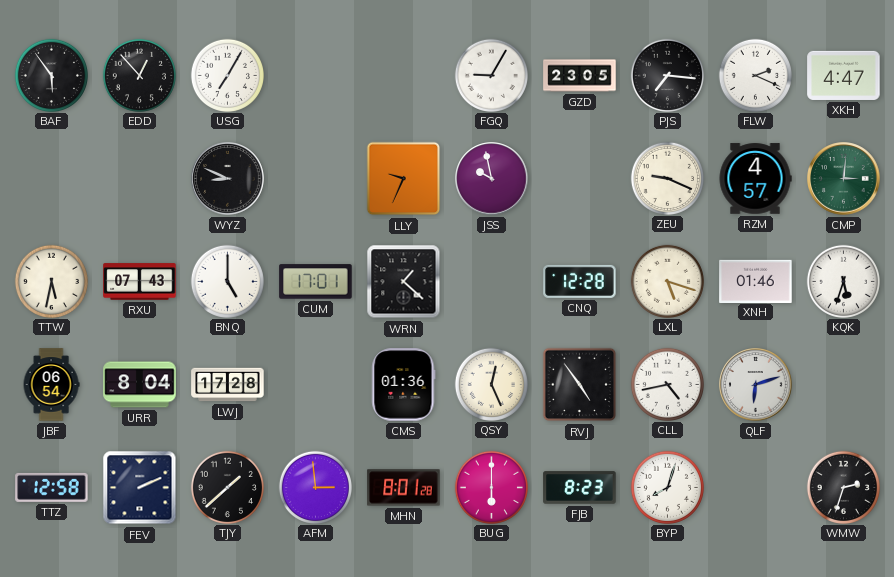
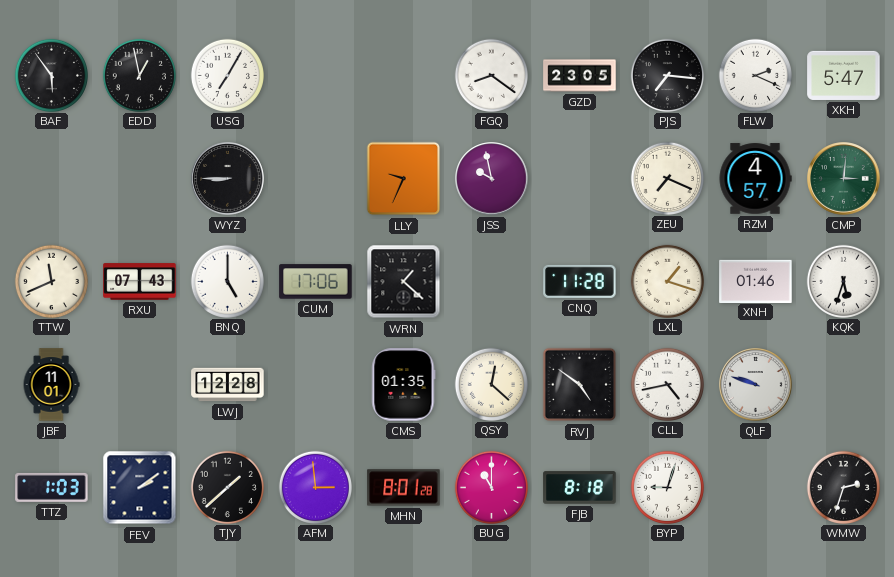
EDD: 12:53 -> 12:58 (139, 75)
FGQ: 9:05 -> 8:21 (491, 75)
XKH: 4:47 -> 5:47 (844, 75)
WYZ: 8:49 -> 8:45 (228, 179)
ZEU: 9:19 -> 7:19 (667, 178)
TTW: 5:32 -> 11:41 (51, 281)
CUM: 17:01 -> 17:06 (316, 282)
CNQ: 12:28 -> 11:28 (580, 281)
LXL: 5:18 -> 1:18 (667, 281)
JBF: 06:54 -> 11:01 (51, 385)
URR: 8:04 -> none (140, 385)
LWJ: 17:28 -> 12:28 (228, 385)
CMS: 01:36 -> 01:35 (404, 385)
QSY: 12:26 -> 12:22 (491, 384)
RVJ: 4:54 -> 4:51 (580, 385)
QLF: 6:12 -> 9:48 (756, 385)
TTZ: 12:58 -> 1:03 (52, 487)
FEV: 2:11 -> 2:09 (140, 488)
BUG: 6:00 -> 11:00 (491, 487)
FJB: 8:23 -> 8:18 (580, 488)
BYP: 8:03 -> 9:03 (667, 487)
